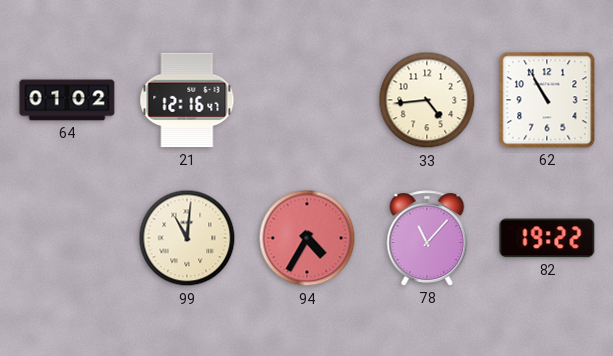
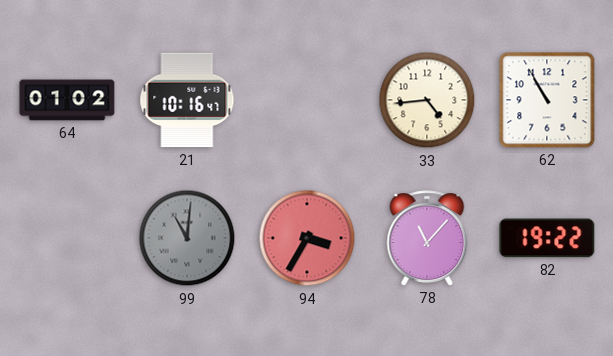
21: 12:16 -> 10:16 (187, 100)
99 dial: cream -> grey (187, 238)
94: 4:35 -> 3:35 (307, 238)
